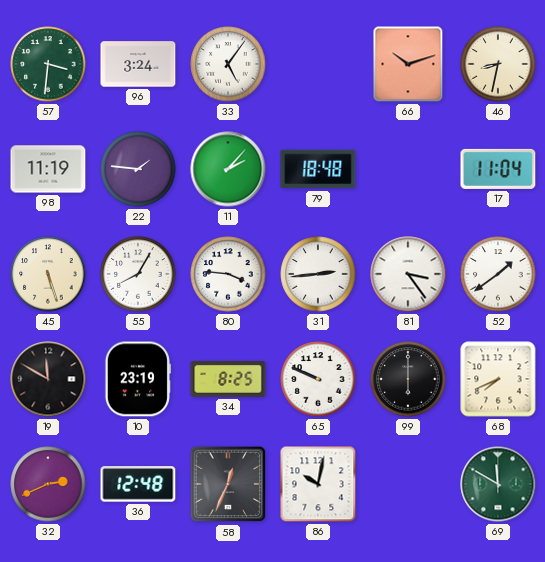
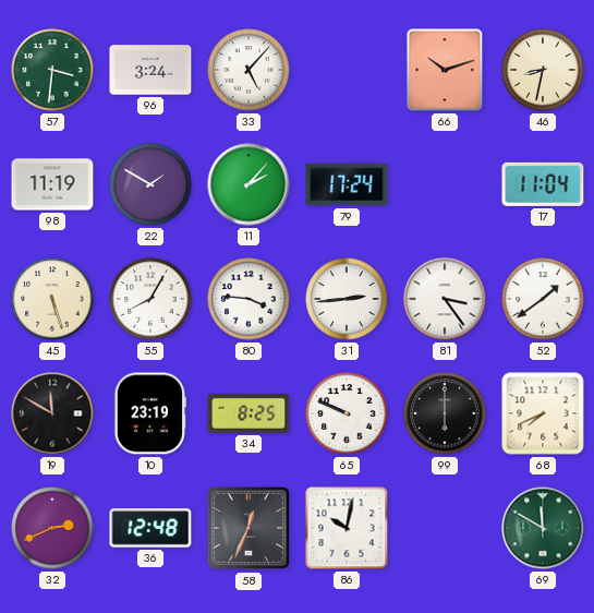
33: 5:06 -> 5:07 (248, 70)
22: 1:46 -> 1:50 (150, 184)
79: 18:48 -> 17:24 (347, 184)
